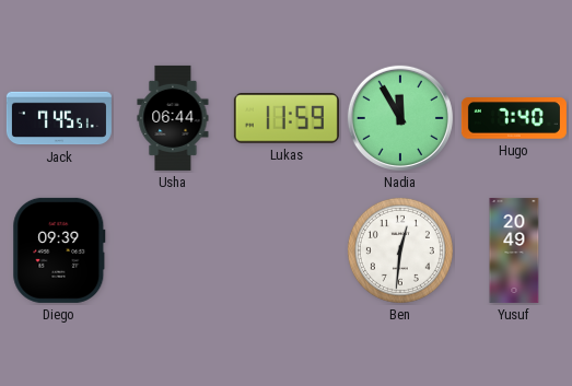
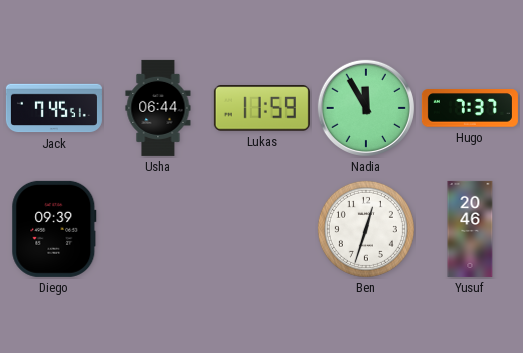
Hugo: 7:40 -> 7:37 (470, 108)
Ben: 12:31 -> 12:33 (366, 229)
Yusuf: 20:49 -> 20:46 (470, 229)
